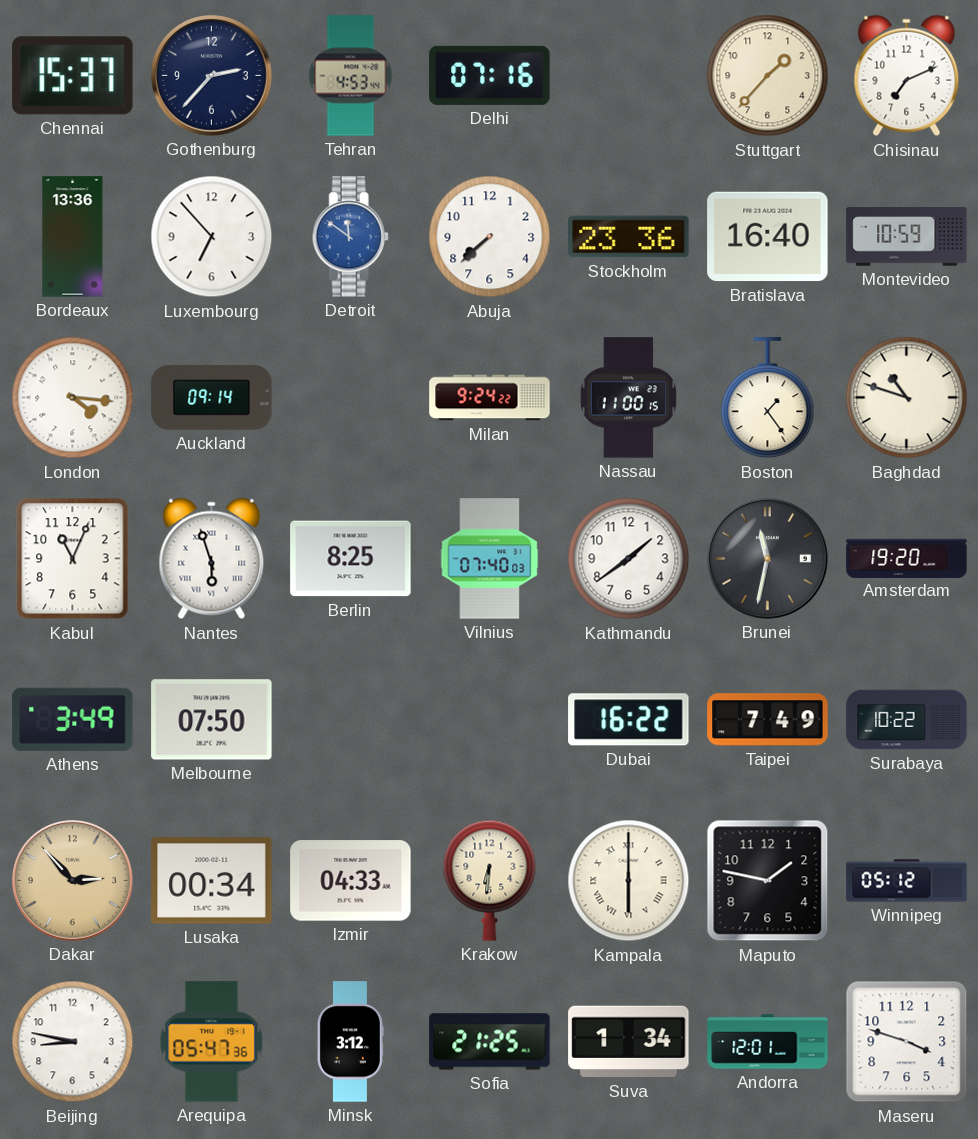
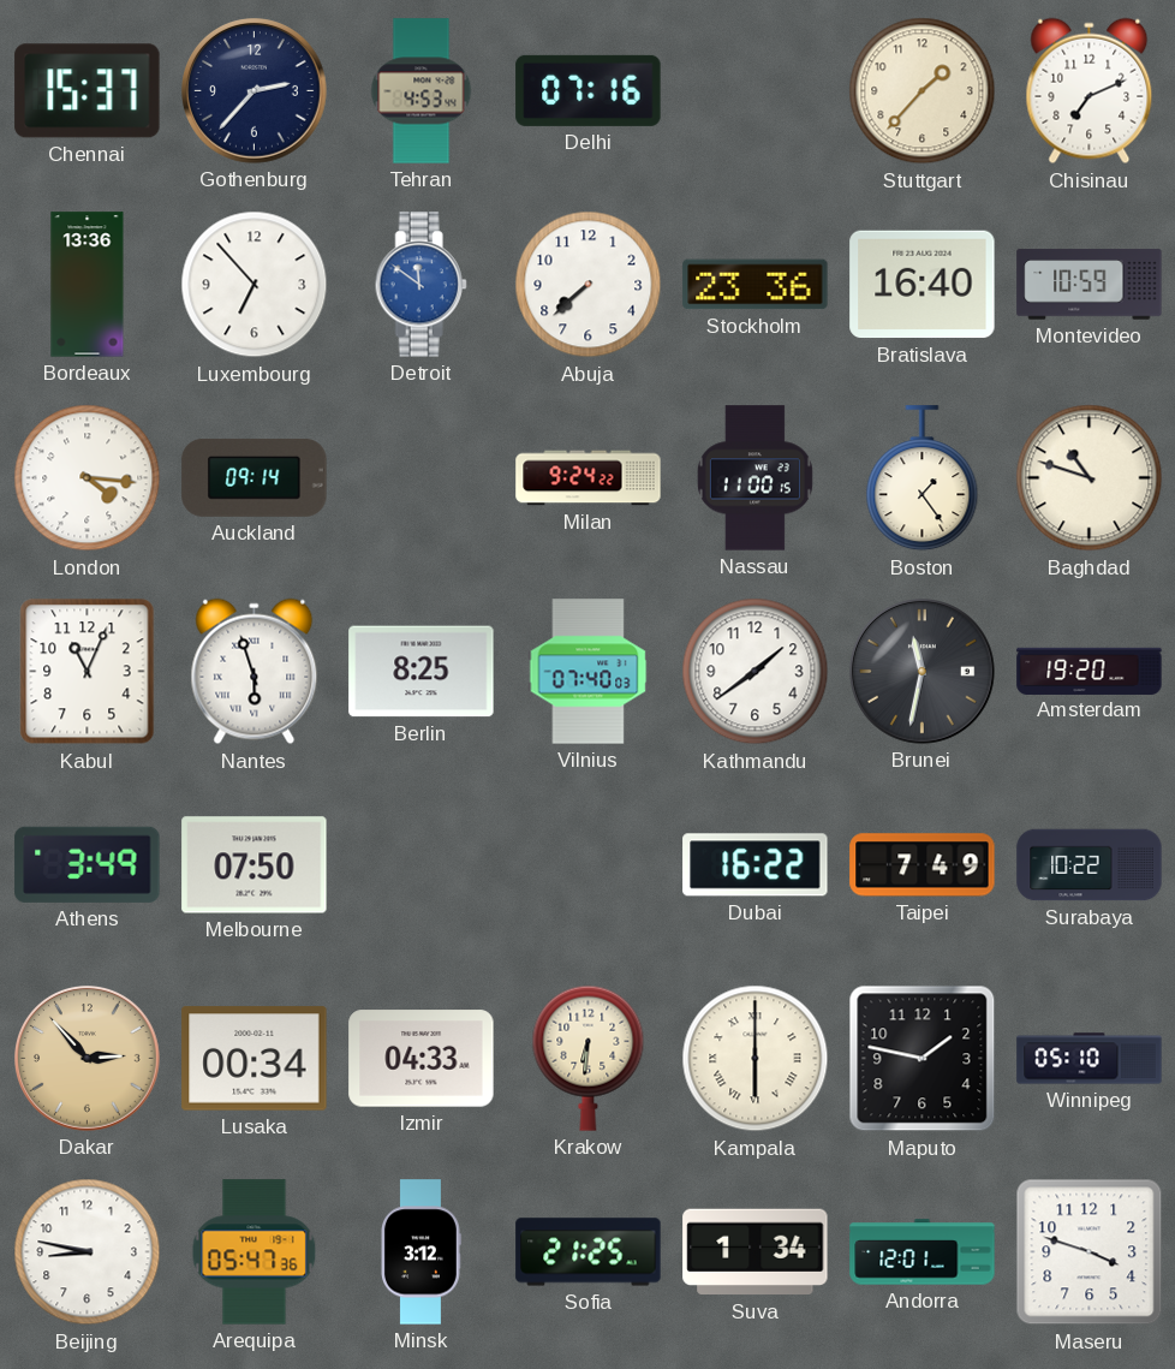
Winnipeg: 05:12 -> 05:10 (1090, 1059)
